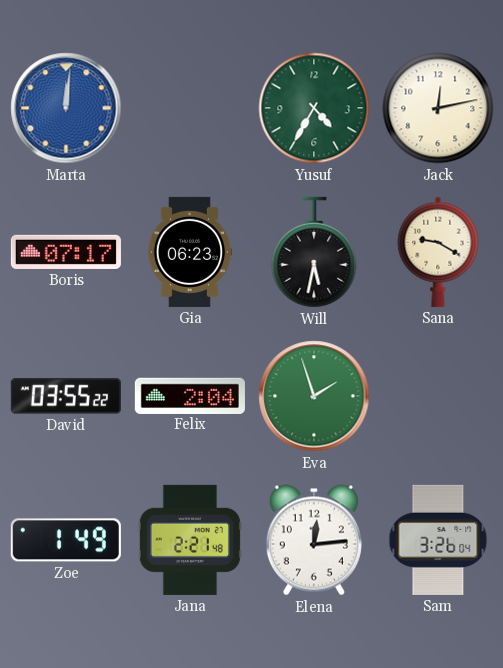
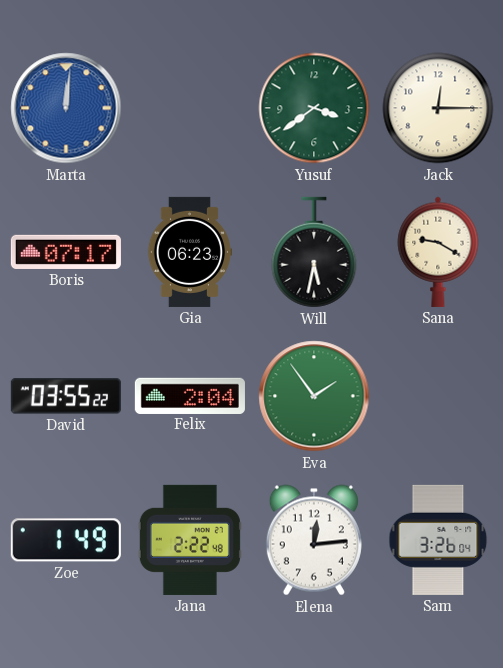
Yusuf: 4:35 -> 3:39 (314, 108)
Jack: 12:13 -> 12:15 (438, 108)
Eva: 1:57 -> 1:54 (314, 396)
Jana: 2:21 -> 2:22 (190, 540)
